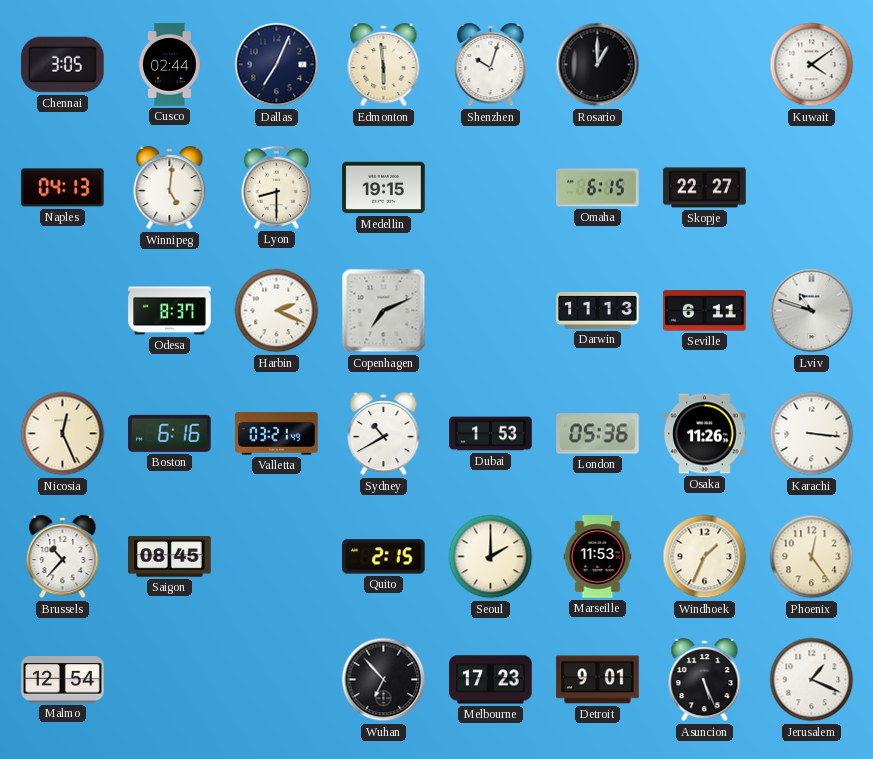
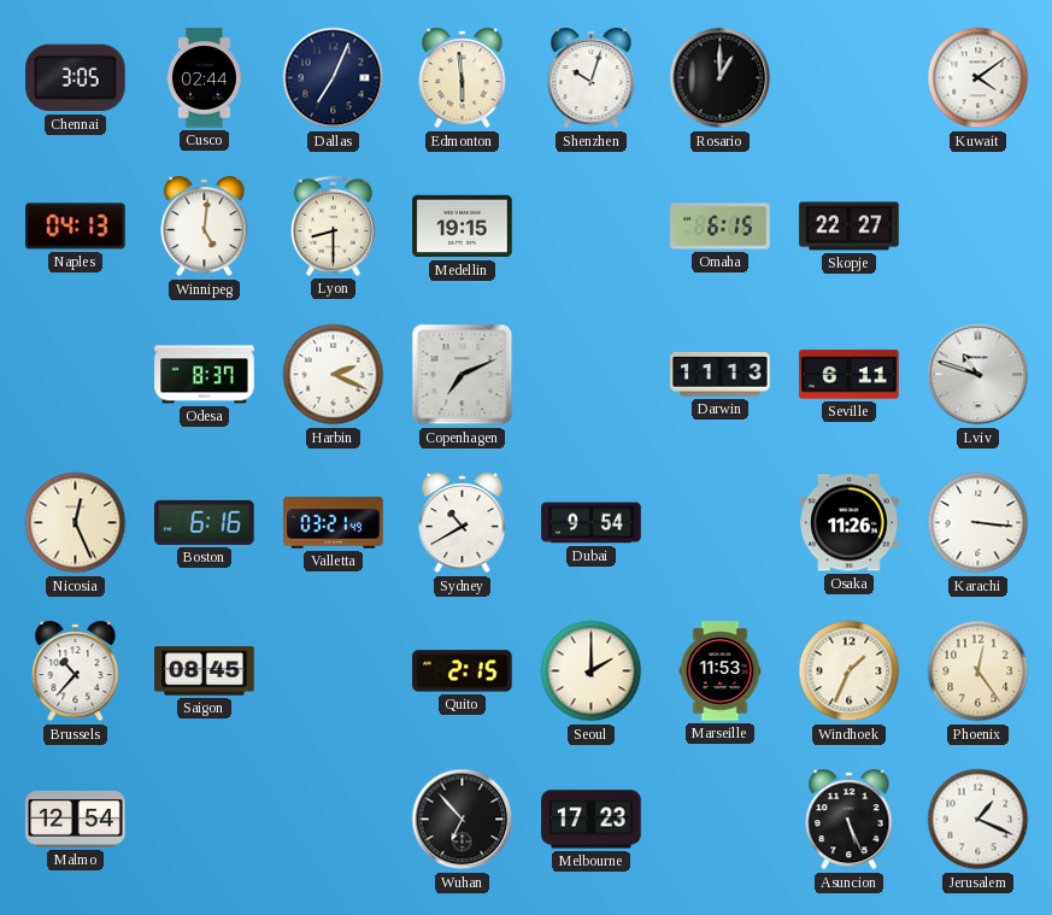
Dubai: 1:53 -> 9:54 (592, 523)
London: 05:36 -> none (598, 434)
Detroit: 9:01 -> none (598, 680)
